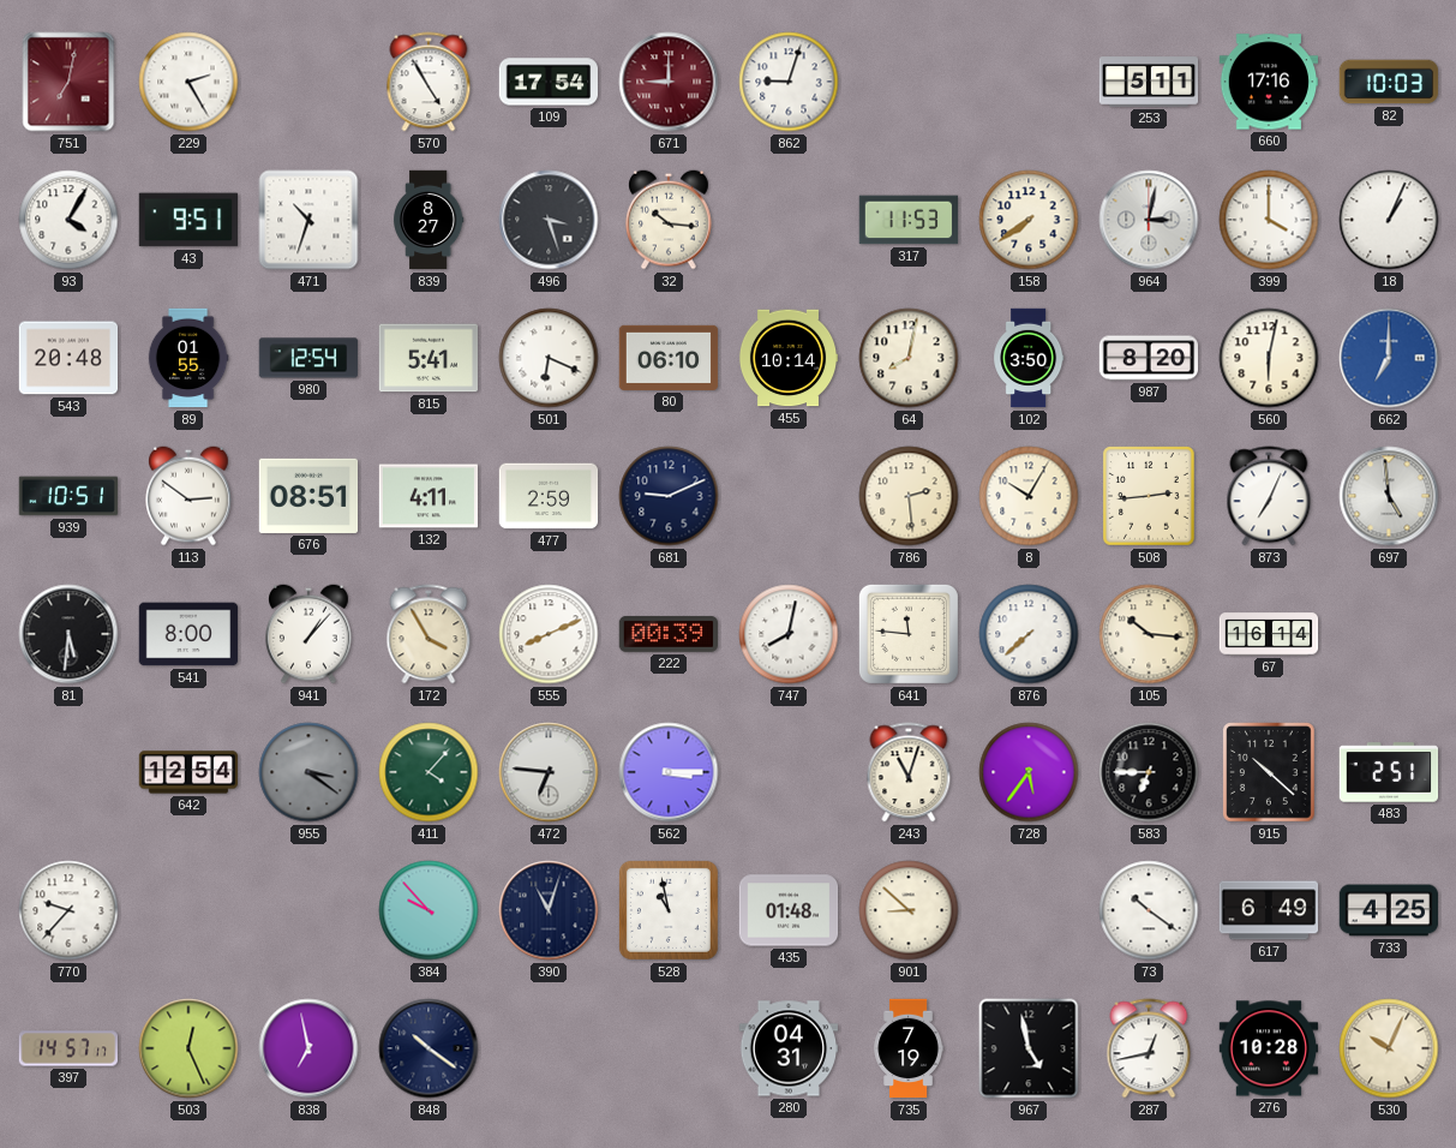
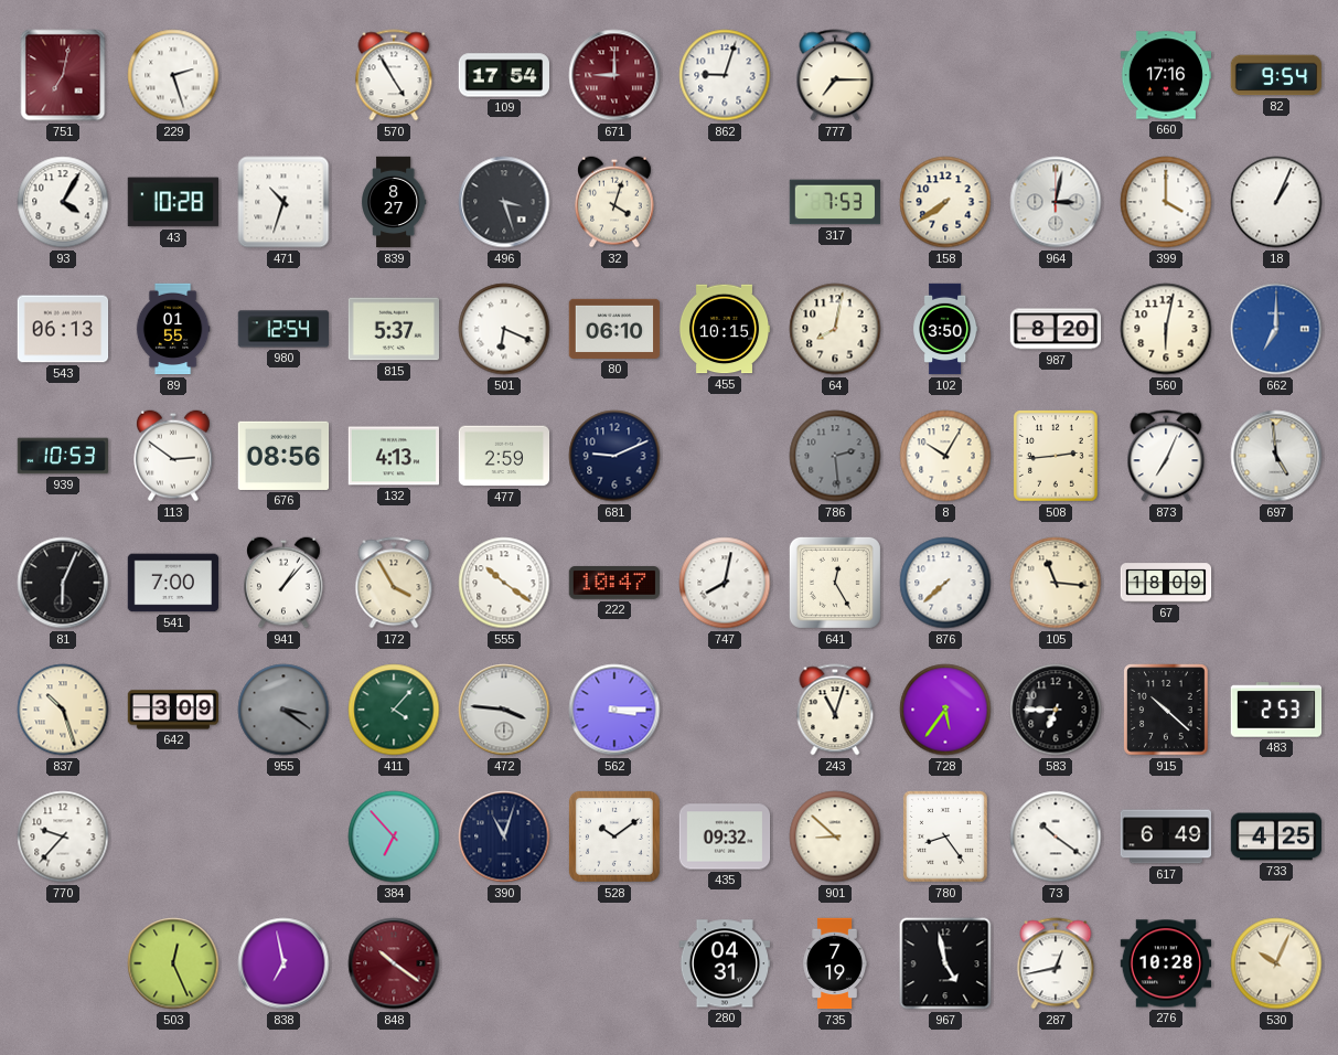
229: 2:25 -> 2:27 (173, 75)
777: none -> 7:15 (835, 75)
253: 5:11 -> none (1149, 82)
82: 10:03 -> 9:54 (1276, 75)
43: 9:51 -> 10:28 (172, 202)
32: 10:16 -> 4:03 (616, 202)
317: 11:53 -> 7:53 (835, 202)
543: 20:48 -> 06:13 (63, 329)
815: 5:41 -> 5:37 (394, 329)
455: 10:14 -> 10:15 (725, 329)
939: 10:51 -> 10:53 (63, 456)
676: 08:51 -> 08:56 (283, 456)
132: 4:11 -> 4:13 (394, 456)
786 dial: cream -> grey (835, 456)
81: 5:31 -> 6:04 (63, 583)
541: 8:00 -> 7:00 (173, 583)
555: 8:11 -> 10:21 (504, 583)
222: 00:39 -> 10:47 (614, 583)
641: 11:46 -> 12:25 (835, 583)
105: 10:16 -> 11:16 (1056, 583)
67: 16:14 -> 18:09 (1166, 583)
837: none -> 10:27 (63, 710)
642: 12:54 -> 3:09 (173, 710)
472: 6:46 -> 3:46 (504, 710)
483: 2:51 -> 2:53 (1276, 710)
384: 9:53 -> 6:53 (394, 836)
528: 10:58 -> 10:09 (614, 836)
435: 01:48 -> 09:32 (725, 836)
780: none -> 8:24 (945, 836)
397: 14:57 -> none (67, 1048)
848 dial: navy -> burgundy (394, 963)
